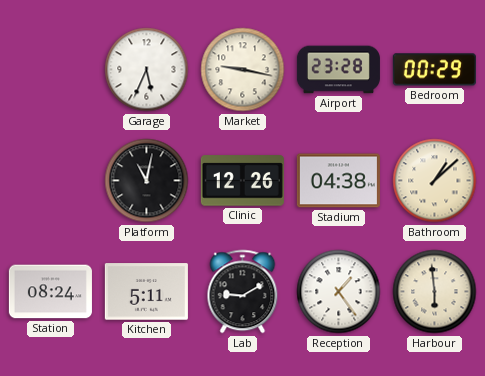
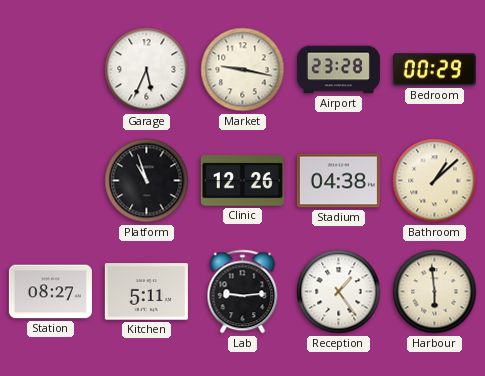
Platform: 11:02 -> 10:57 (147, 181)
Station: 08:24 -> 08:27 (50, 292)
Lab: 9:10 -> 9:14 (243, 292)
